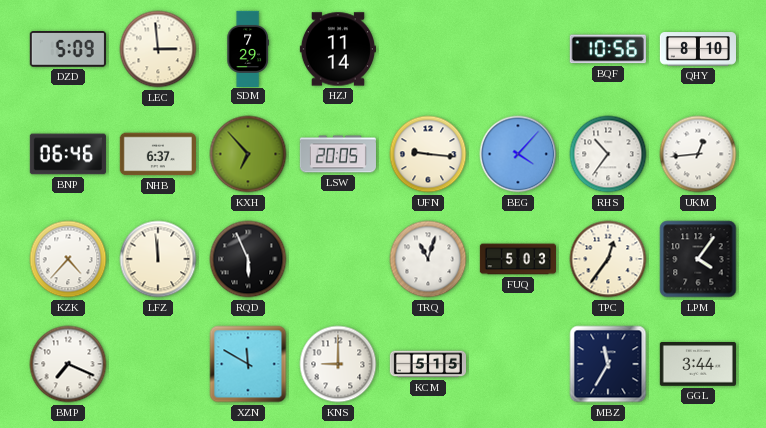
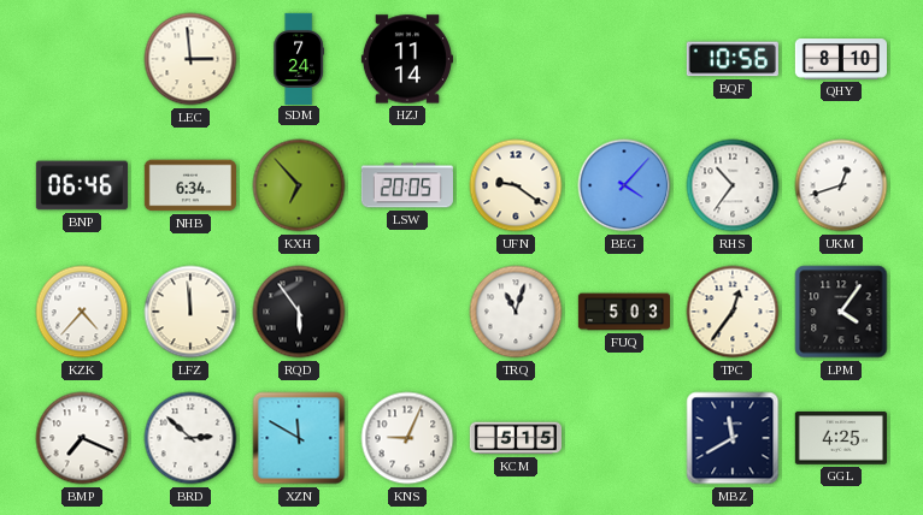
DZD: 5:09 -> none (68, 50)
SDM: 7:29 -> 7:24 (299, 58)
NHB: 6:37 -> 6:34 (190, 185)
UFN: 9:16 -> 9:21 (516, 185)
UKM: 12:44 -> 12:42 (841, 185)
RQD: 5:56 -> 5:54 (299, 312)
BRD: none -> 2:52 (190, 438)
KNS: 9:00 -> 9:04 (407, 438)
MBZ: 11:35 -> 11:40 (733, 438)
GGL: 3:44 -> 4:25 (841, 439)
